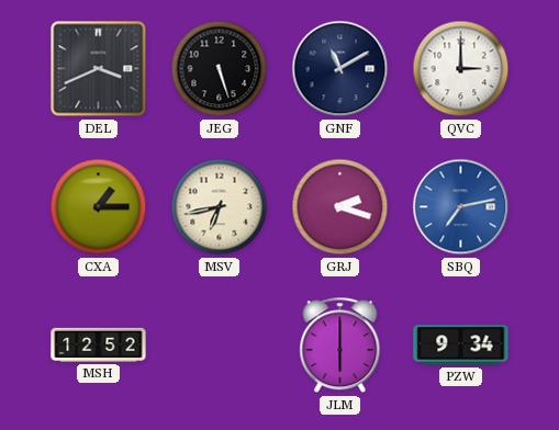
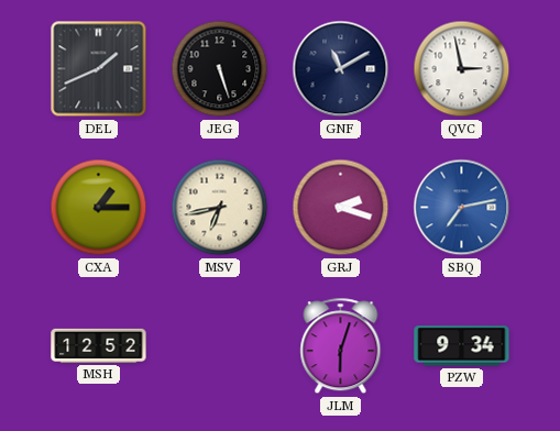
DEL: 3:41 -> 1:41 (99, 69)
QVC: 3:00 -> 2:58 (462, 69)
JLM: 6:00 -> 6:03 (341, 346)
